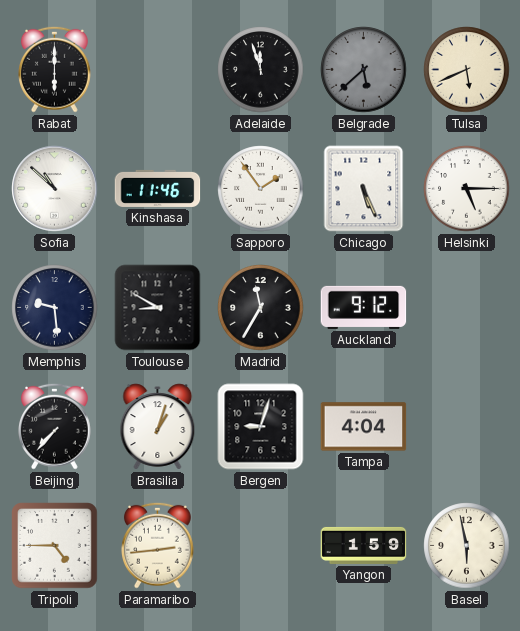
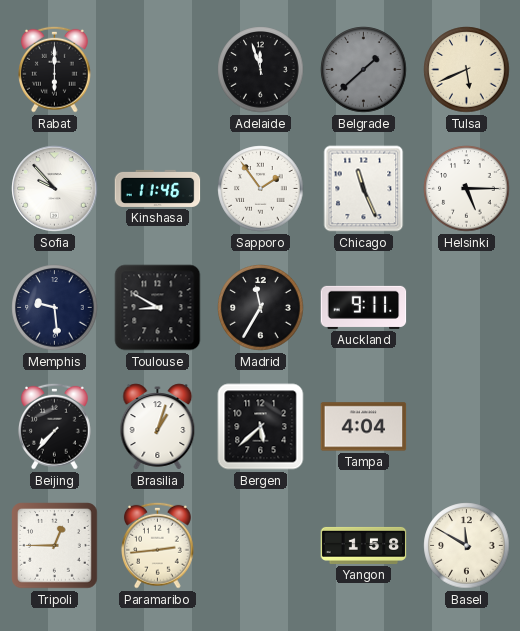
Belgrade: 5:38 -> 1:38 (364, 70)
Sofia: 10:52 -> 9:53 (55, 189)
Chicago: 5:26 -> 11:26 (364, 189)
Auckland: 9:12 -> 9:11 (364, 307)
Bergen: 9:03 -> 5:38 (261, 427)
Tripoli: 4:45 -> 12:45 (55, 546)
Yangon: 1:59 -> 1:58 (364, 545)
Basel: 5:58 -> 11:50 (467, 546)
